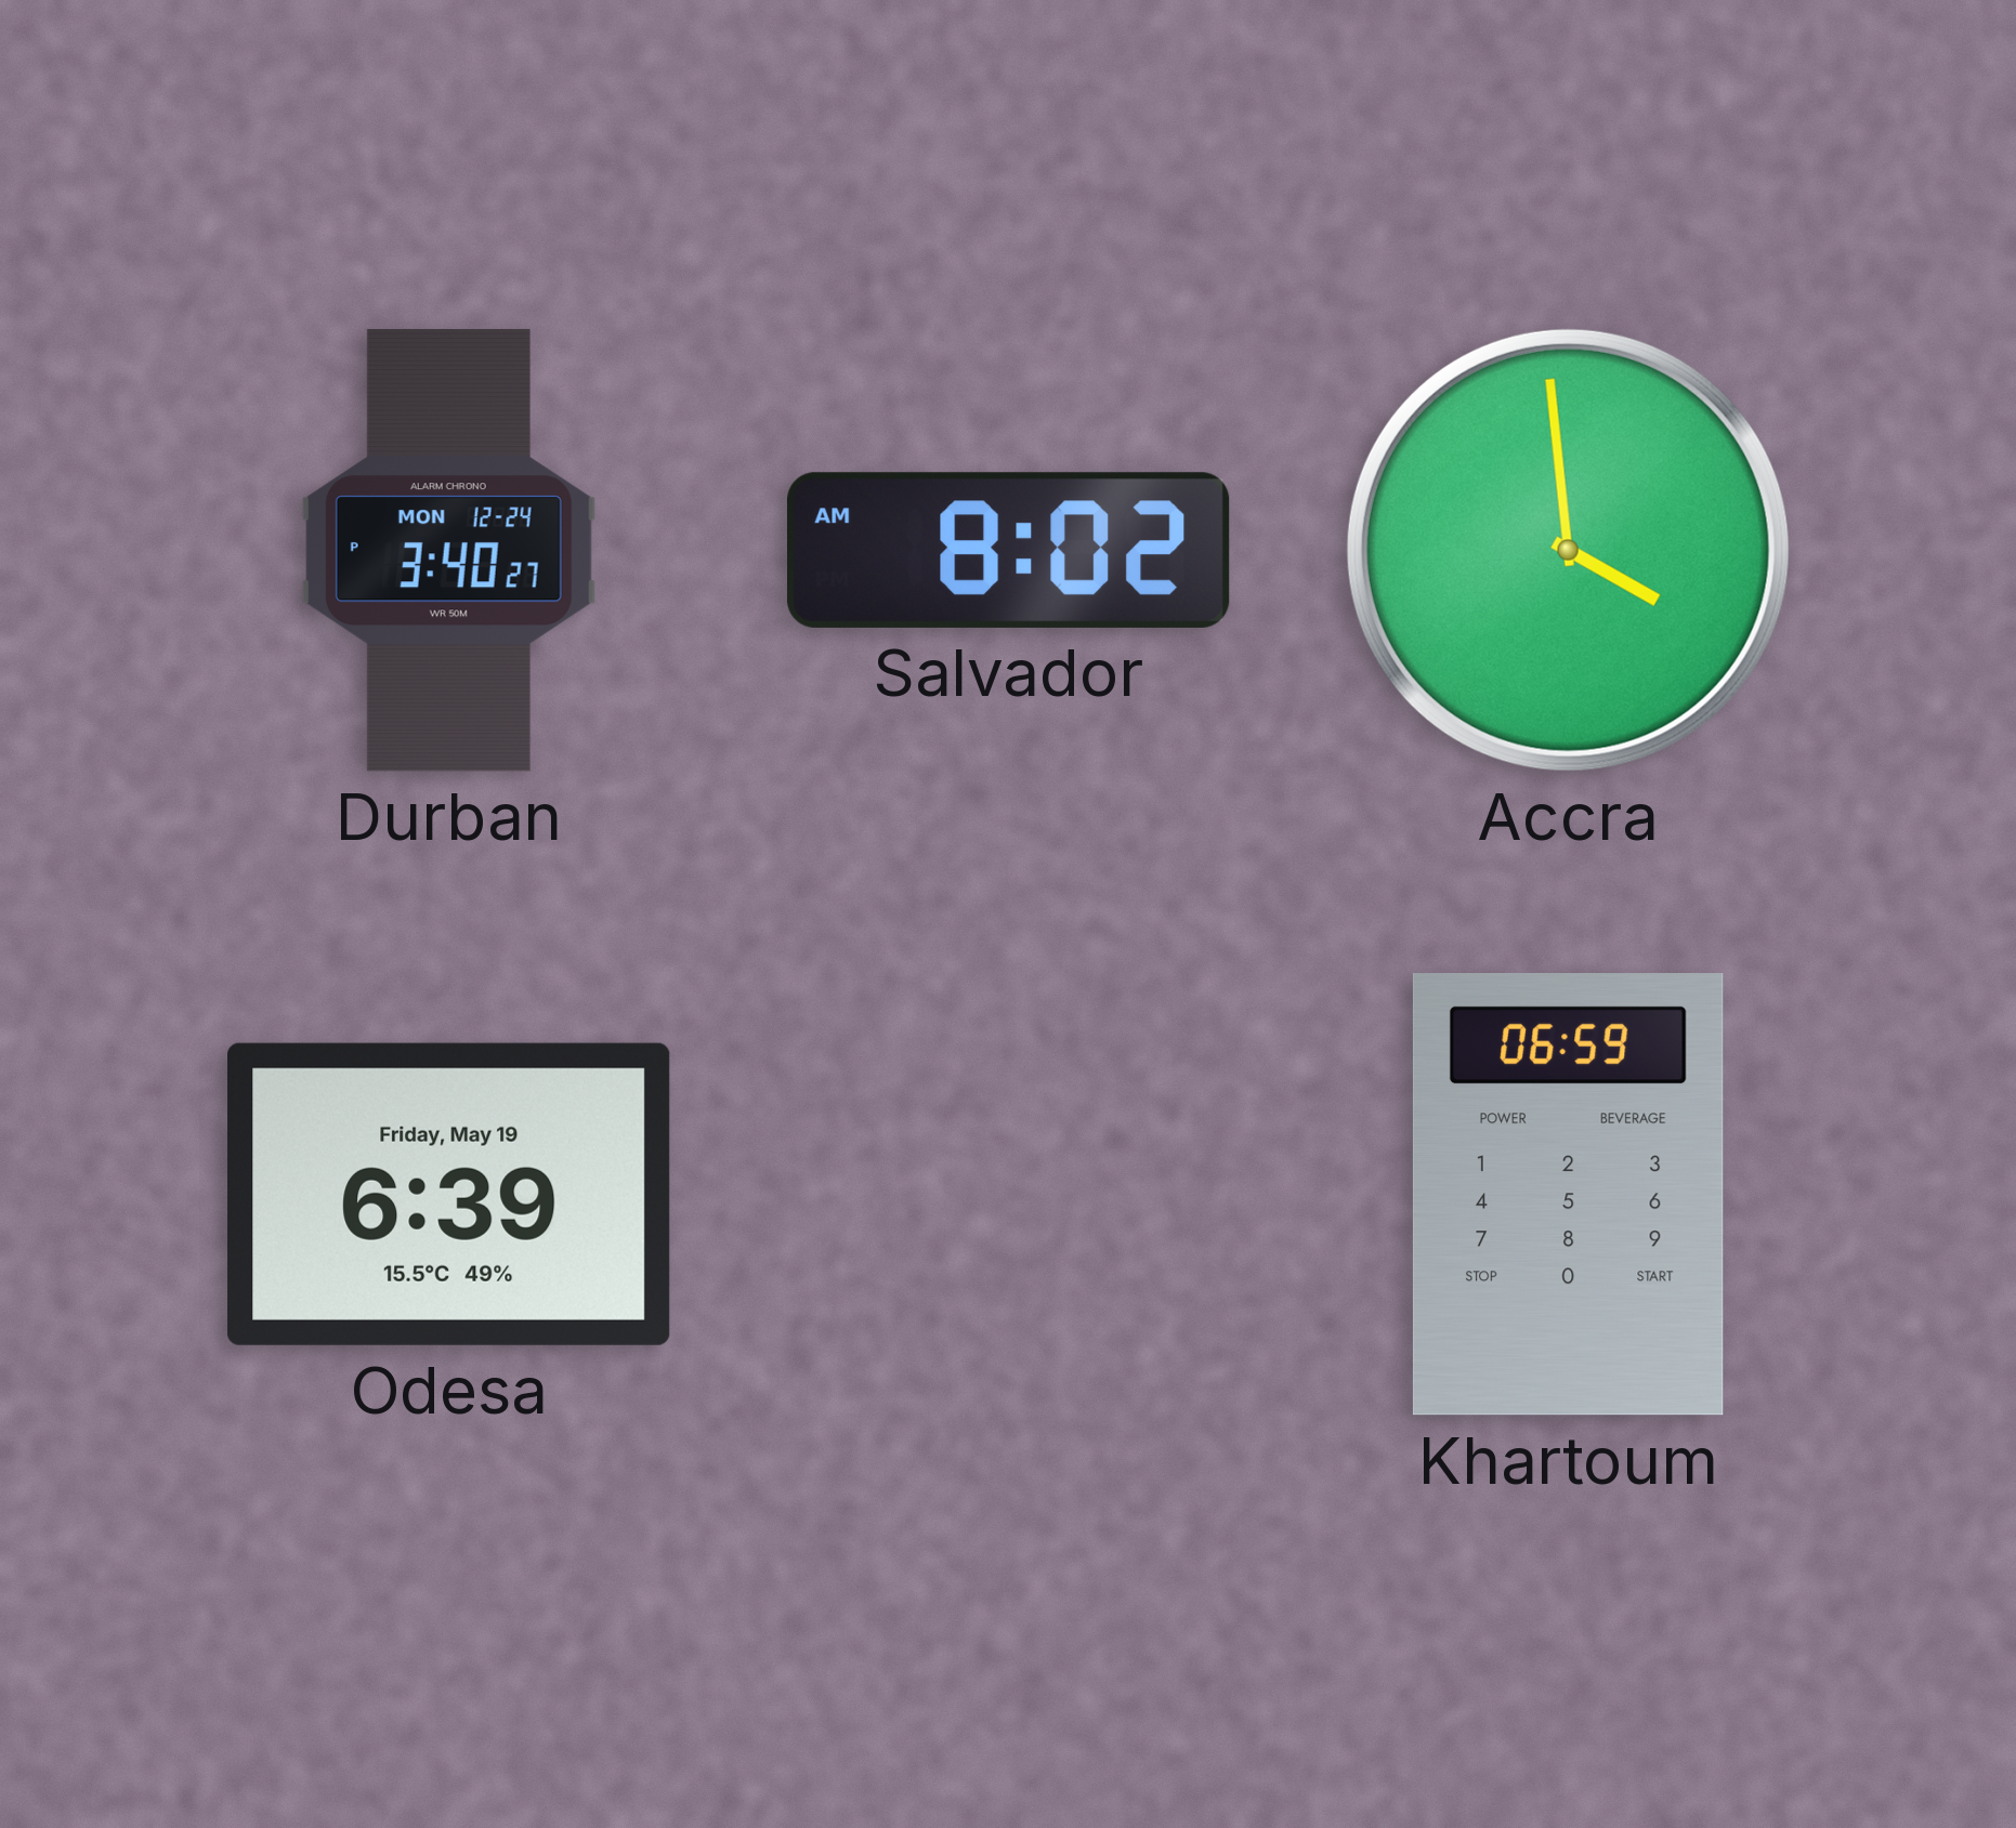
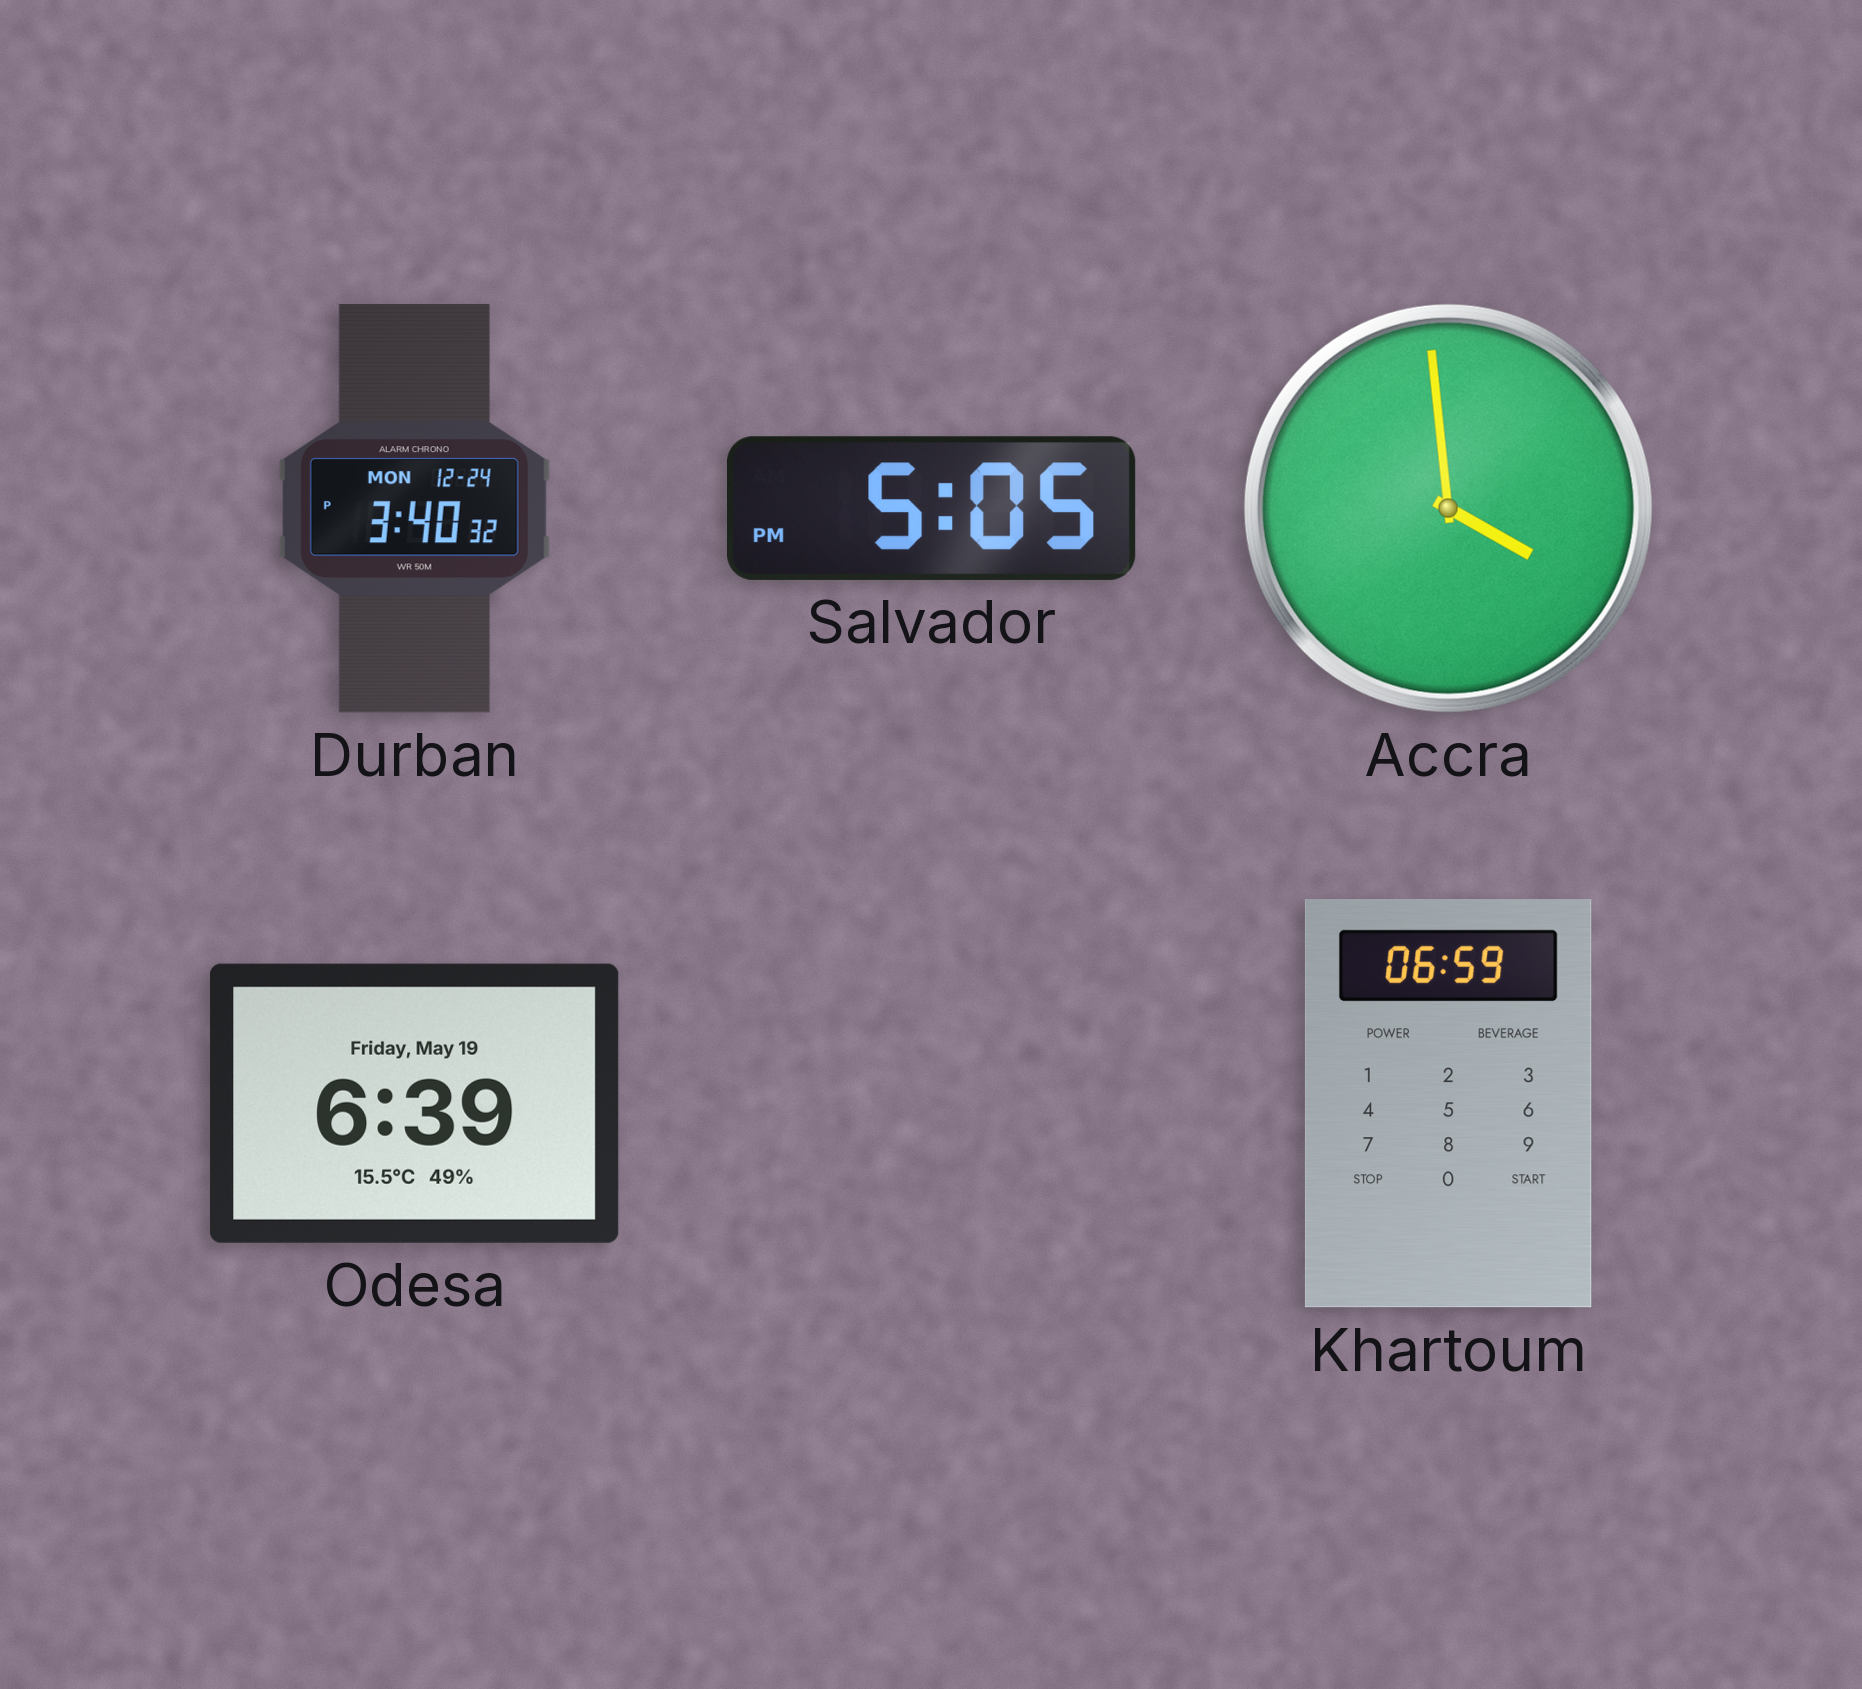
Durban: 3:40:27 PM -> 3:40:32 PM (414, 509)
Salvador: 8:02 -> 5:05 (932, 508)
